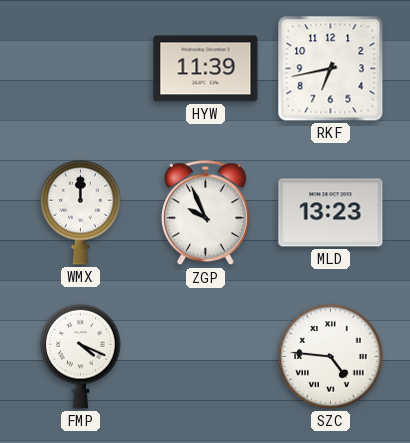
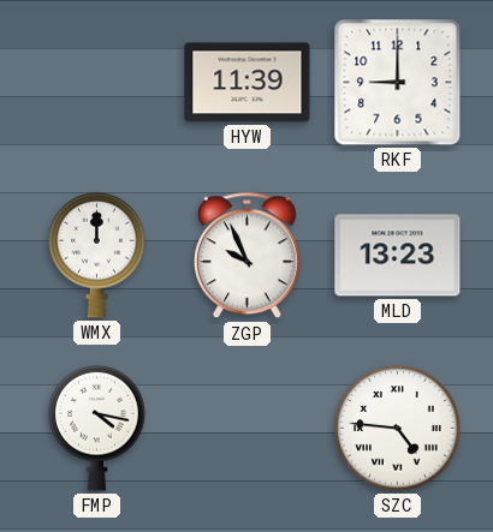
RKF: 6:43 -> 9:00 (398, 83)
FMP: 4:19 -> 4:17 (97, 428)
